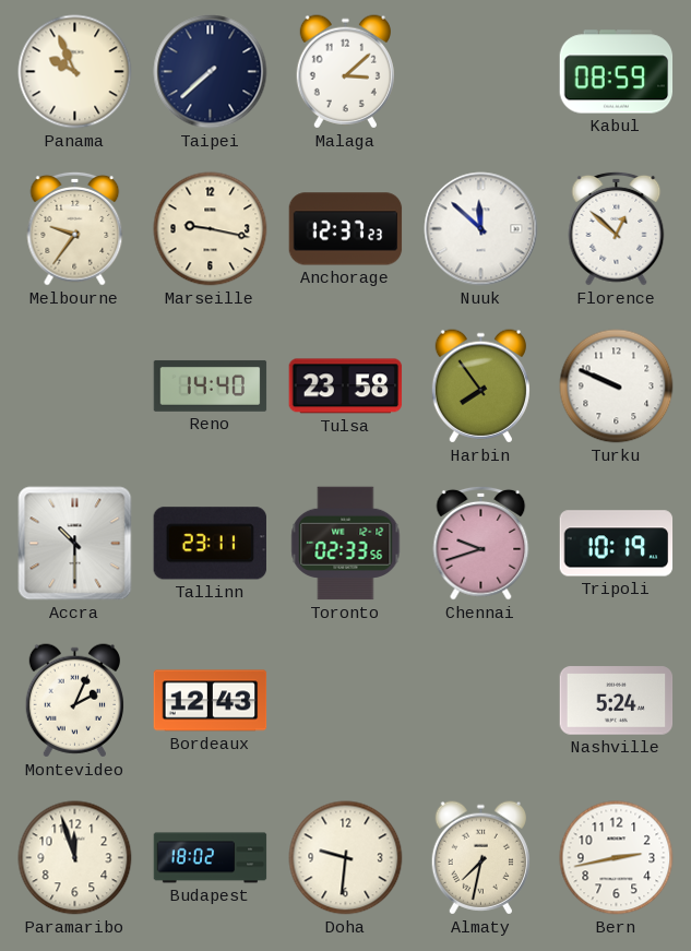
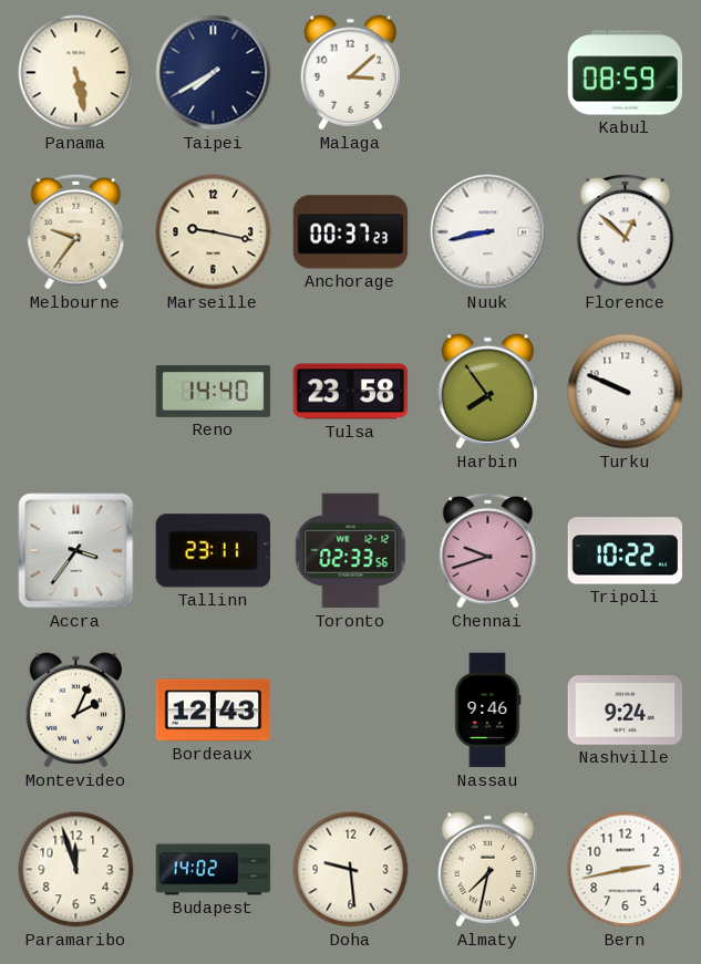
Panama: 9:56 -> 5:28 (76, 73)
Taipei: 7:38 -> 7:40 (214, 73)
Anchorage: 12:37 -> 00:37 (351, 232)
Nuuk: 11:52 -> 8:43 (488, 232)
Accra: 10:30 -> 3:36 (76, 551)
Tripoli: 10:19 -> 10:22 (626, 551)
Nassau: none -> 9:46 (487, 711)
Nashville: 5:24 -> 9:24 (626, 711)
Budapest: 18:02 -> 14:02 (214, 870)
Doha: 9:31 -> 9:29 (351, 870)
